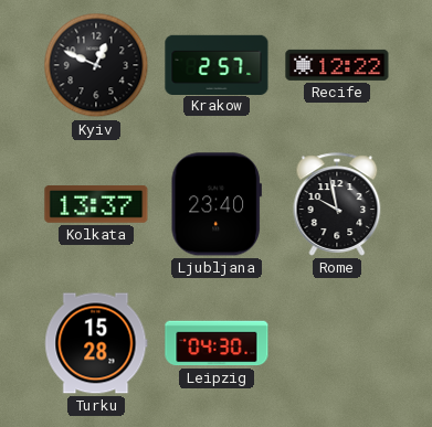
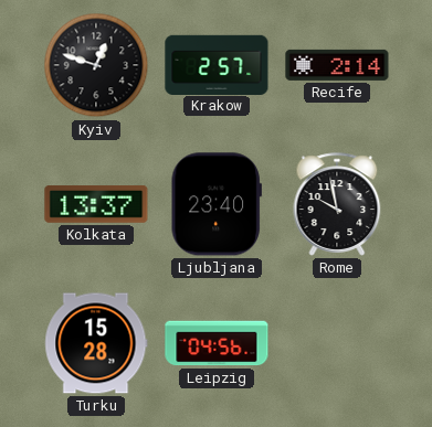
Kyiv: 12:49 -> 12:48 (96, 65)
Recife: 12:22 -> 2:14 (337, 65)
Leipzig: 04:30 -> 04:56 (217, 343)
